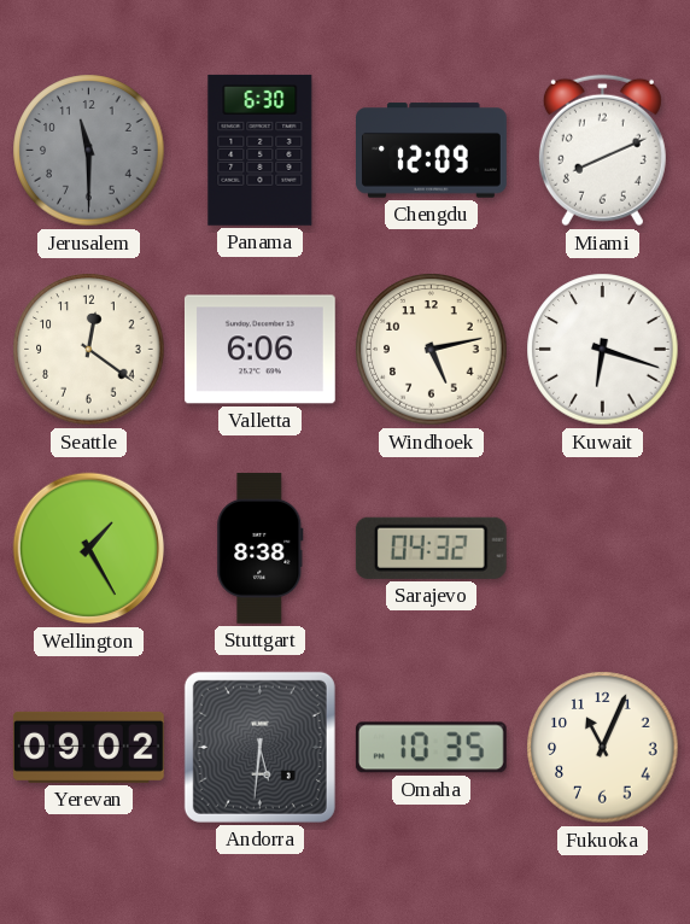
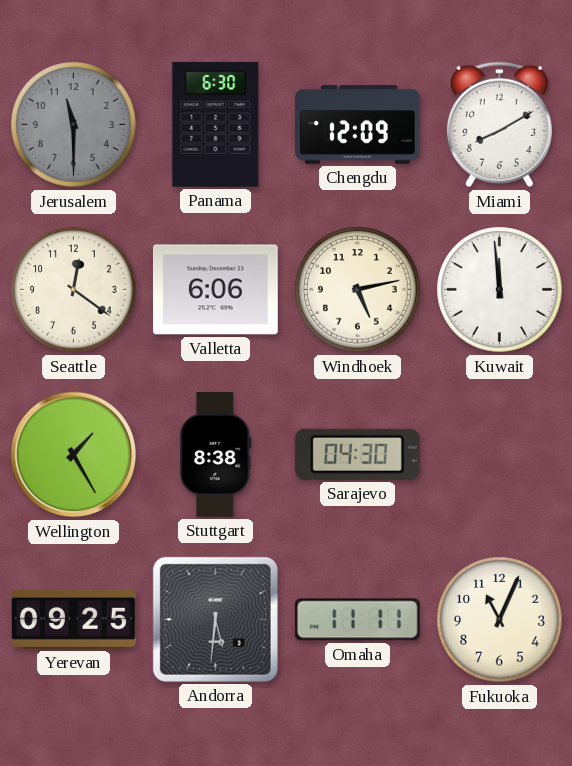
Miami: 8:11 -> 8:10 (499, 125)
Kuwait: 6:18 -> 11:59 (500, 290)
Sarajevo: 04:32 -> 04:30 (357, 454)
Yerevan: 09:02 -> 09:25 (73, 619)
Omaha: 10:35 -> 11:11 (357, 620)
